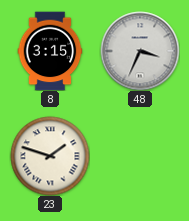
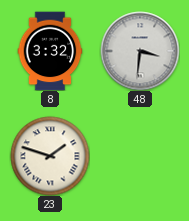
8: 3:15 -> 3:32 (50, 51)
48: 3:34 -> 3:31 (140, 51)
